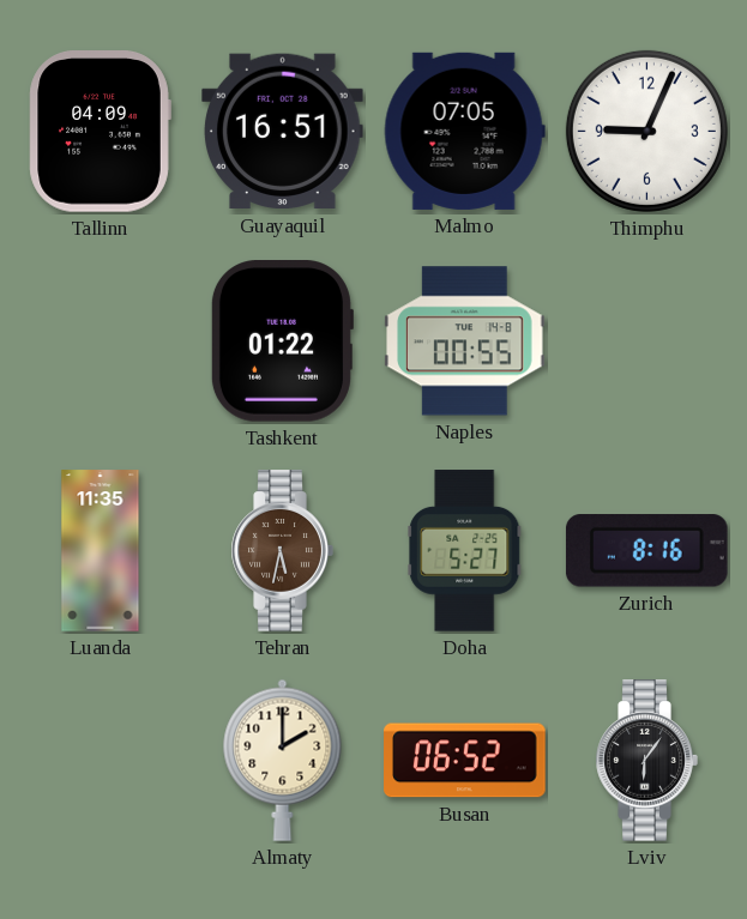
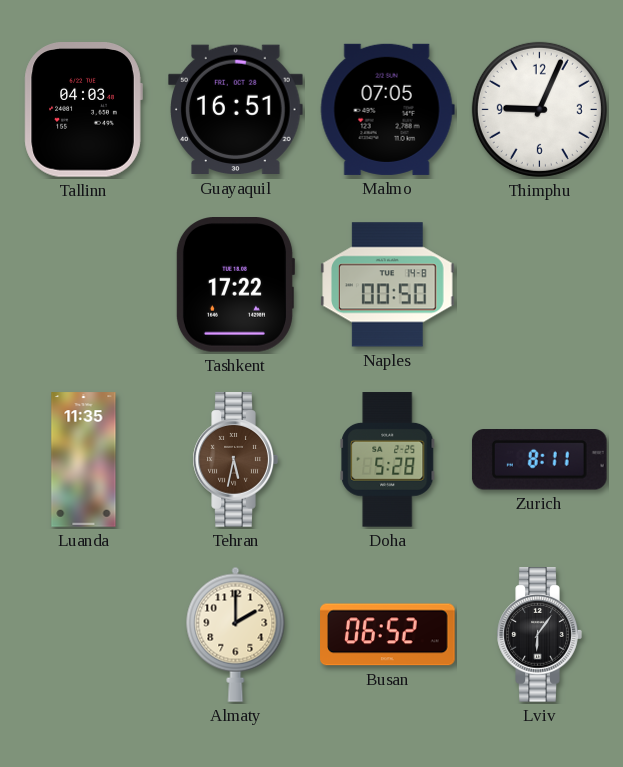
Tallinn: 04:09 -> 04:03 (83, 110)
Tashkent: 01:22 -> 17:22 (235, 285)
Naples: 00:55 -> 00:50 (388, 285)
Doha: 5:27 -> 5:28 (388, 460)
Zurich: 8:16 -> 8:11 (539, 460)
